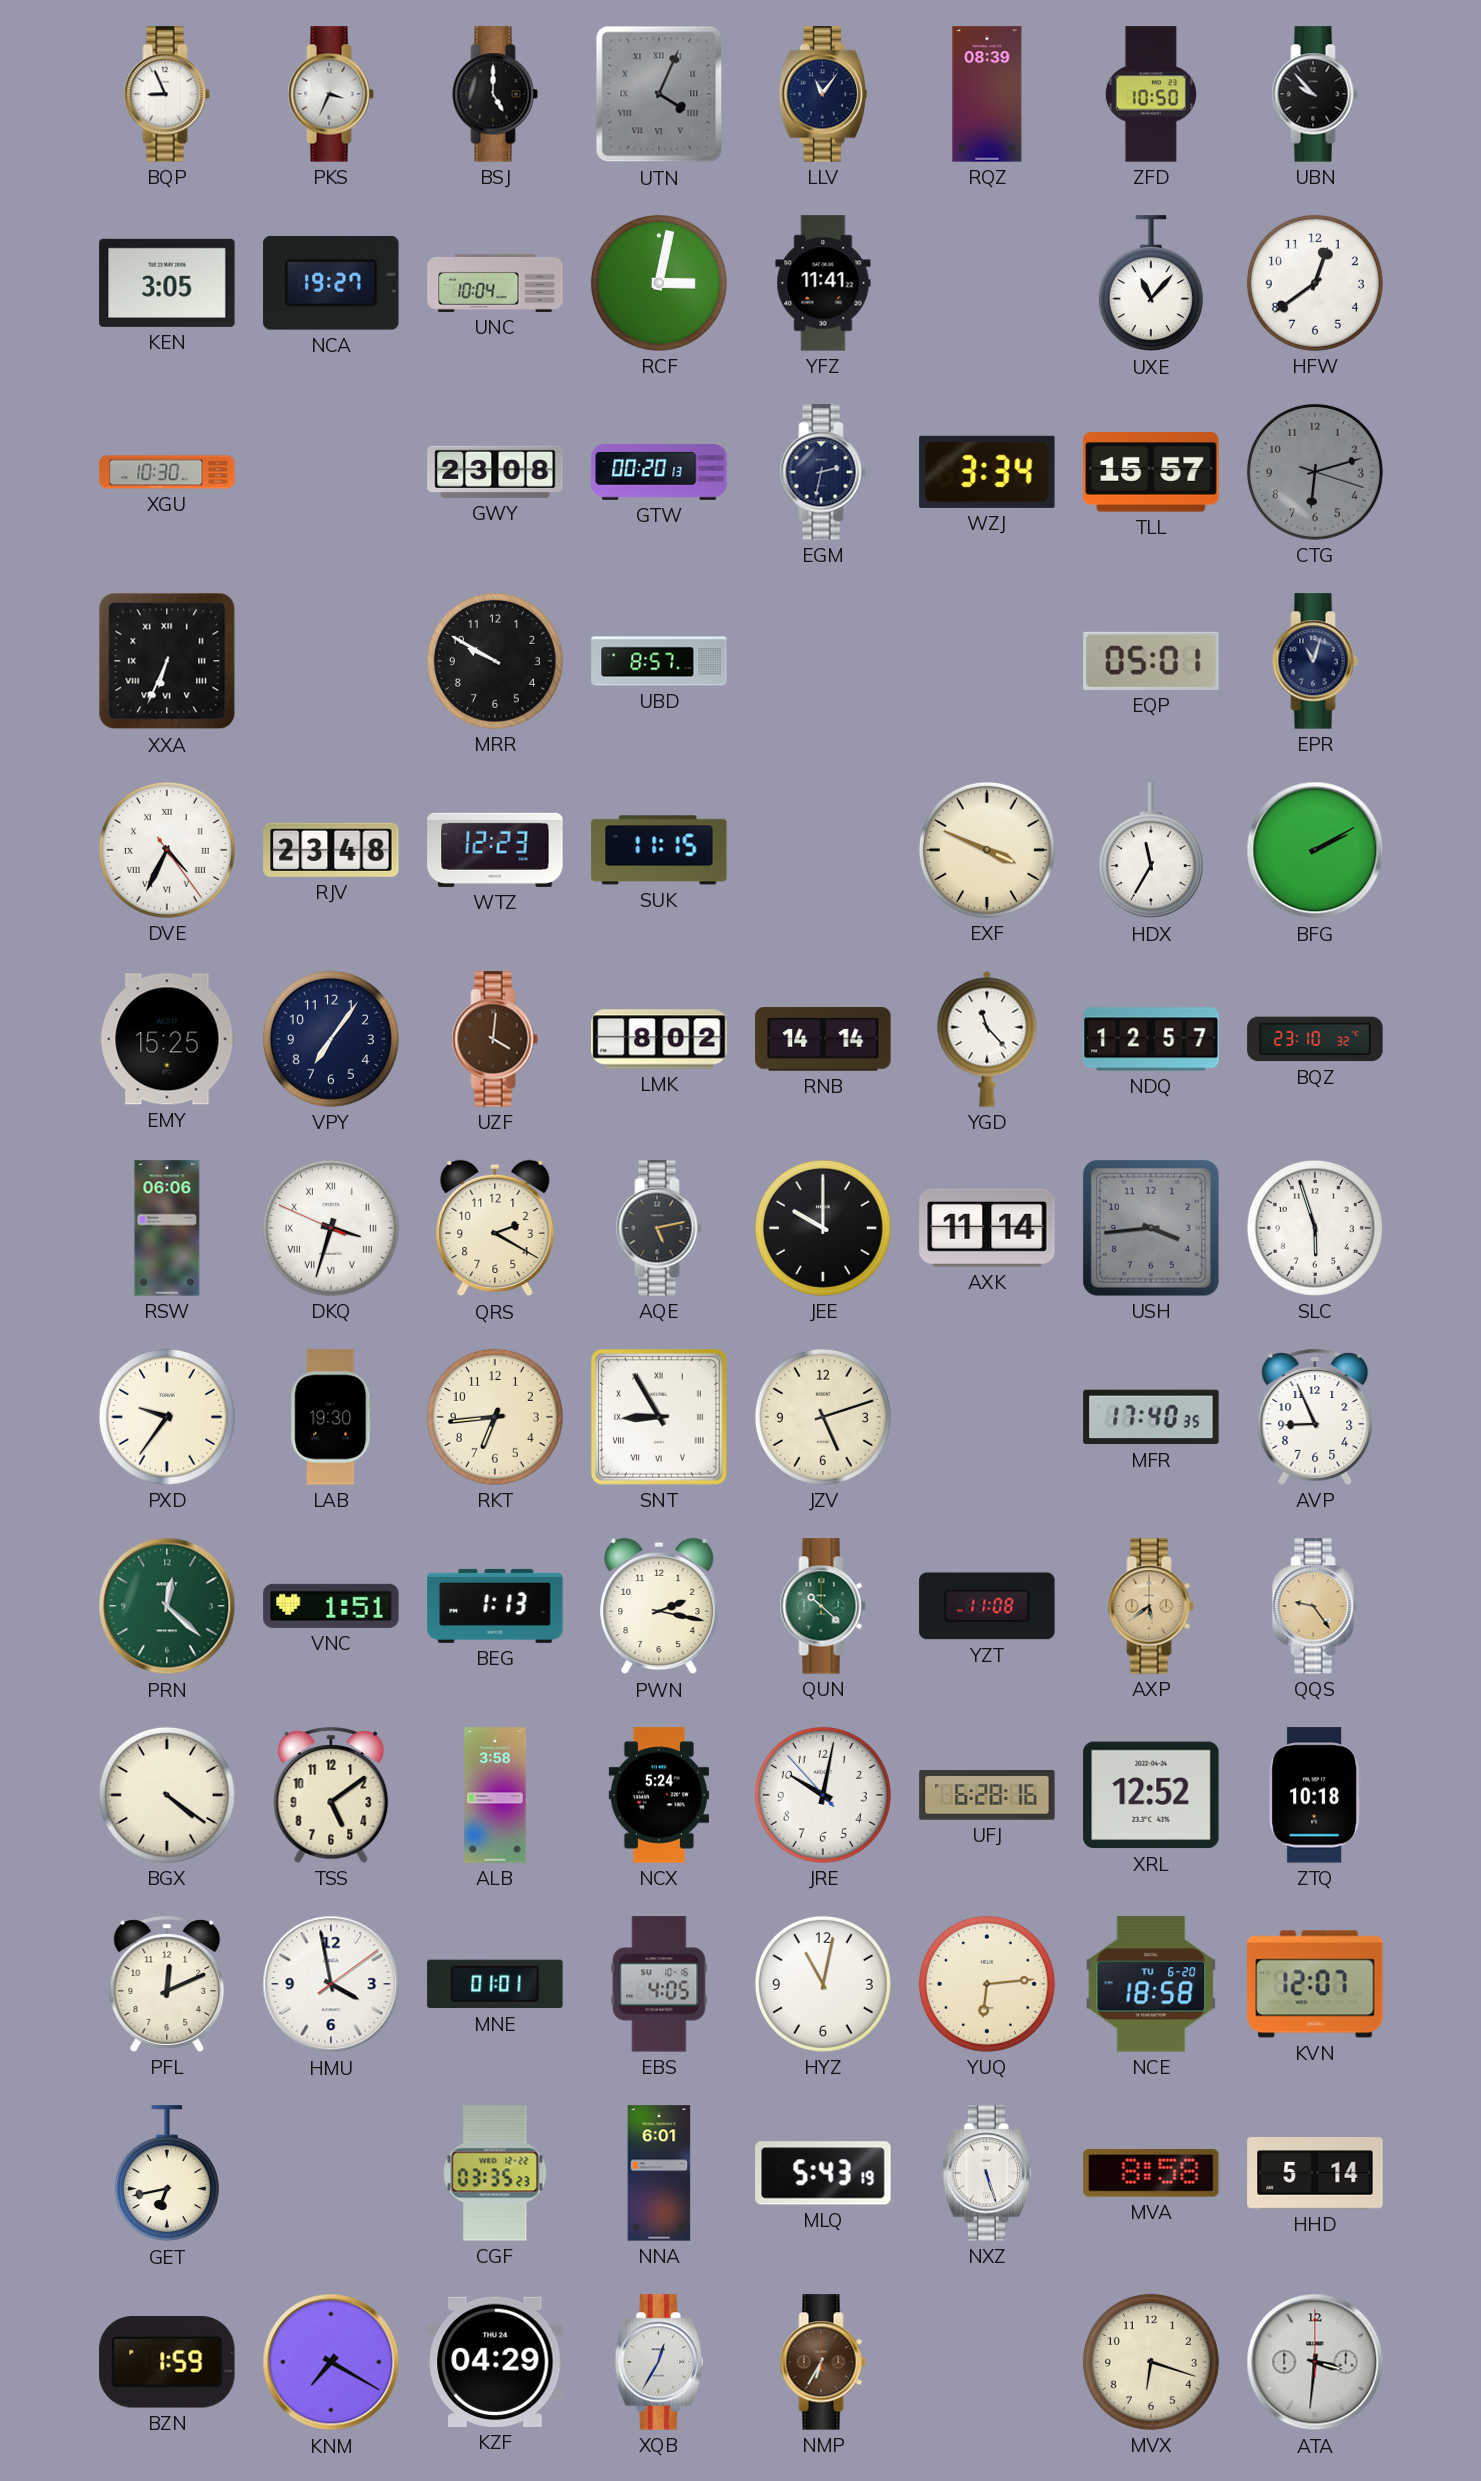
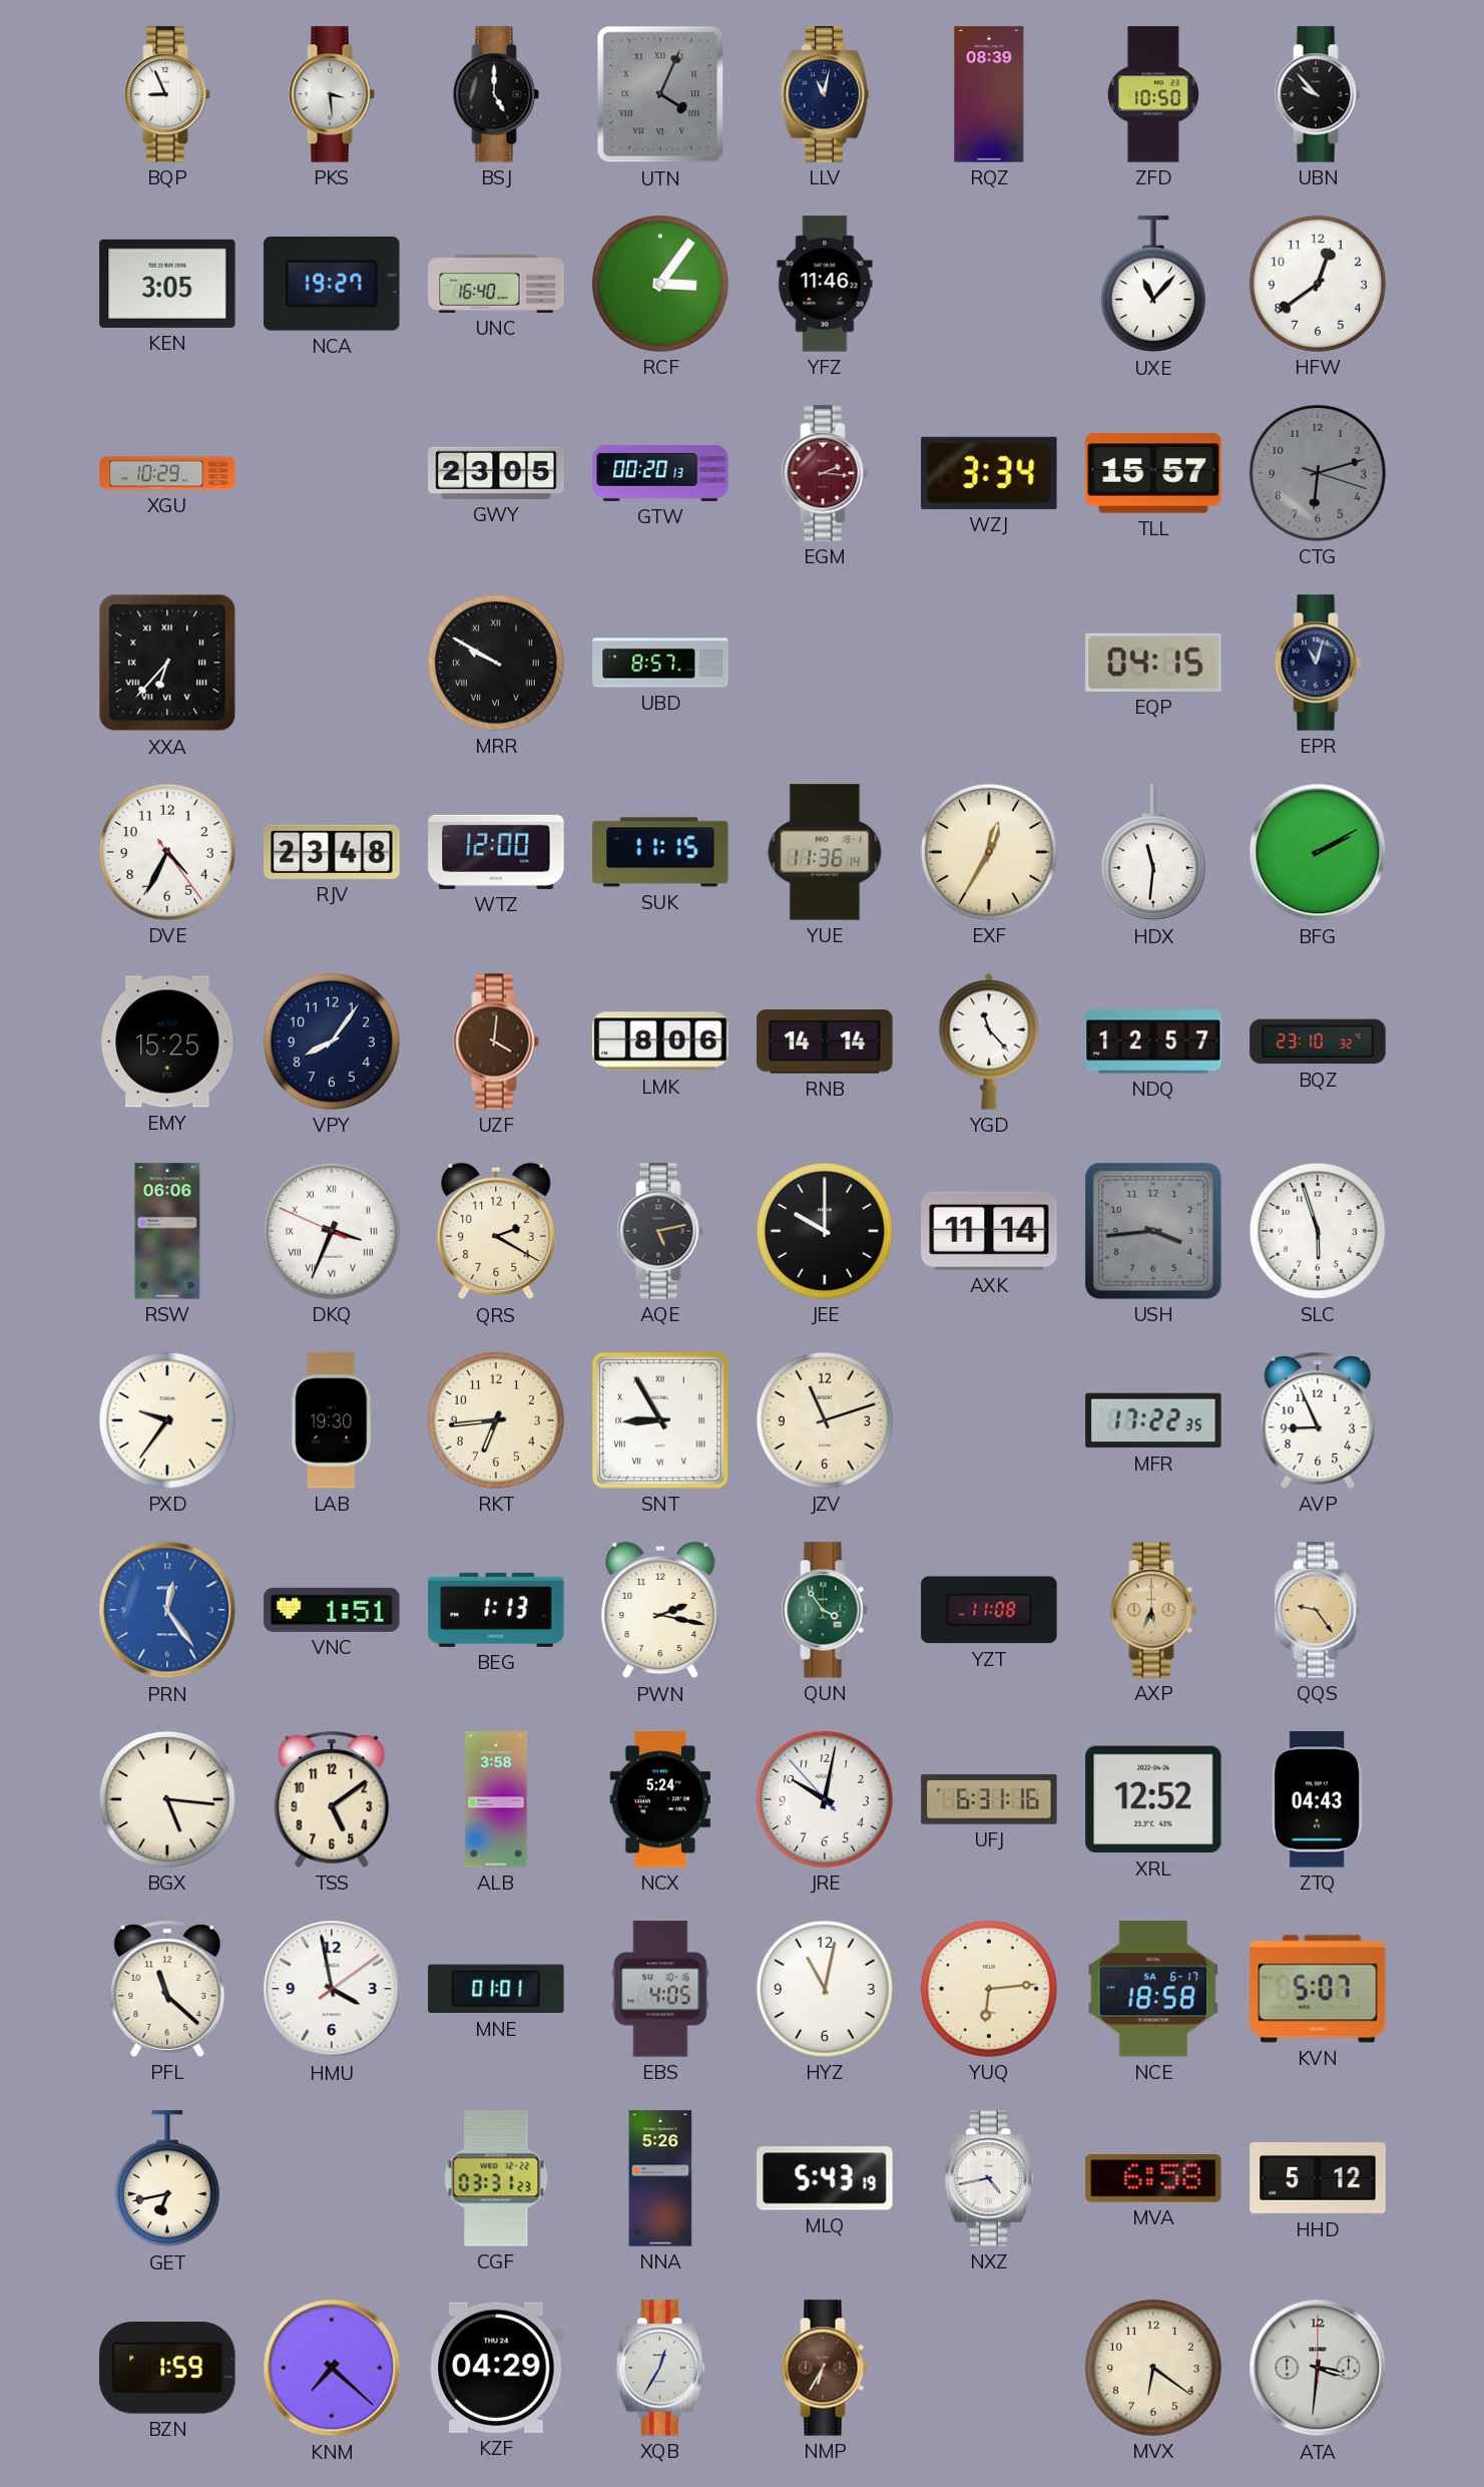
PKS: 3:34 -> 3:29 (332, 94)
LLV: 11:06 -> 11:02 (824, 94)
UNC: 10:04 -> 16:40 (496, 284)
RCF: 3:02 -> 3:06 (660, 284)
YFZ: 11:41 -> 11:46 (825, 284)
XGU: 10:30 -> 10:29 (167, 473)
GWY: 23:08 -> 23:05 (496, 473)
EGM: 2:32 -> 2:16 (825, 473)
EGM dial: navy -> burgundy (825, 473)
XXA: 6:34 -> 6:37 (167, 663)
MRR numerals: Arabic -> Roman (496, 663)
EQP: 05:01 -> 04:15 (1153, 663)
DVE numerals: Roman -> Arabic (167, 852)
WTZ: 12:23 -> 12:00 (496, 852)
YUE: none -> 11:36 (825, 852)
EXF: 3:49 -> 12:35 (989, 852)
HDX: 11:35 -> 11:31 (1153, 853)
VPY: 7:06 -> 8:06 (332, 1042)
LMK: 8:02 -> 8:06 (660, 1042)
DKQ: 3:32 -> 3:33 (332, 1231)
JZV: 5:12 -> 11:12 (825, 1420)
MFR: 17:40 -> 17:22 (1153, 1420)
PRN: 12:22 -> 12:24 (167, 1610)
PRN dial: green -> blue (167, 1610)
QUN: 10:22 -> 3:54 (825, 1610)
AXP: 5:39 -> 5:34 (1153, 1610)
BGX: 4:21 -> 5:16 (167, 1799)
UFJ: 6:28 -> 6:31 (989, 1799)
ZTQ: 10:18 -> 04:43 (1318, 1799)
PFL: 12:11 -> 11:22 (167, 1989)
NCE date: TU 6-20 -> SA 6-17 (1153, 1989)
KVN: 12:07 -> 5:07 (1318, 1989)
CGF: 03:35 -> 03:31 (496, 2178)
NNA: 6:01 -> 5:26 (660, 2178)
NXZ: 5:27 -> 4:43 (988, 2178)
MVA: 8:58 -> 6:58 (1153, 2179)
HHD: 5:14 -> 5:12 (1318, 2178)
KNM: 7:20 -> 7:22 (332, 2368)
MVX: 6:18 -> 6:21 (1153, 2368)
